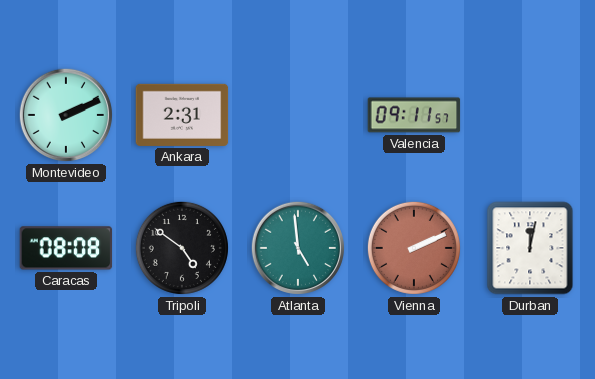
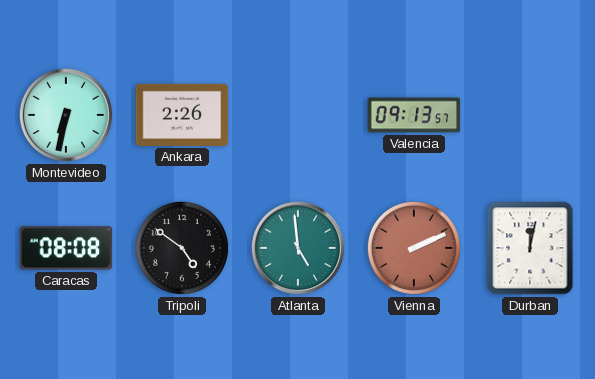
Montevideo: 2:11 -> 6:32 (66, 115)
Ankara: 2:31 -> 2:26 (182, 115)
Valencia: 09:11 -> 09:13 (414, 115)
